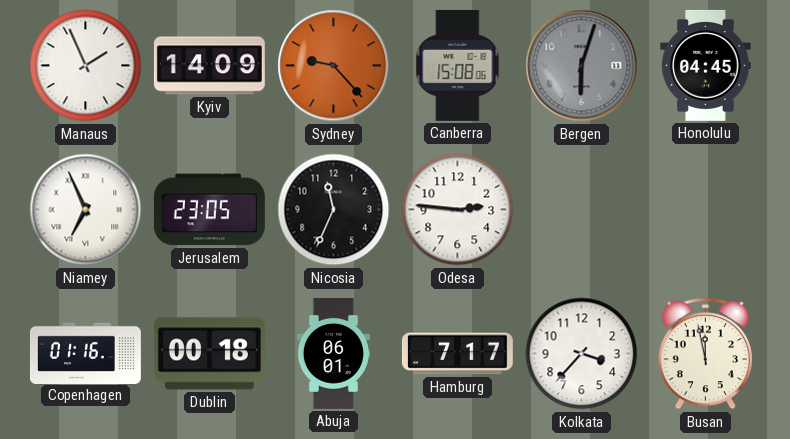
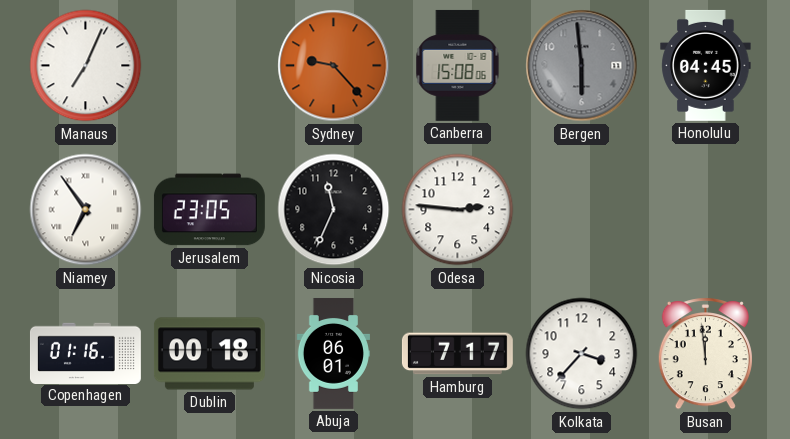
Manaus: 1:56 -> 7:04 (86, 66)
Kyiv: 14:09 -> none (209, 66)
Bergen: 6:03 -> 5:59 (582, 66)
Niamey: 6:56 -> 6:54 (86, 210)
Busan: 11:58 -> 11:59 (705, 354)
